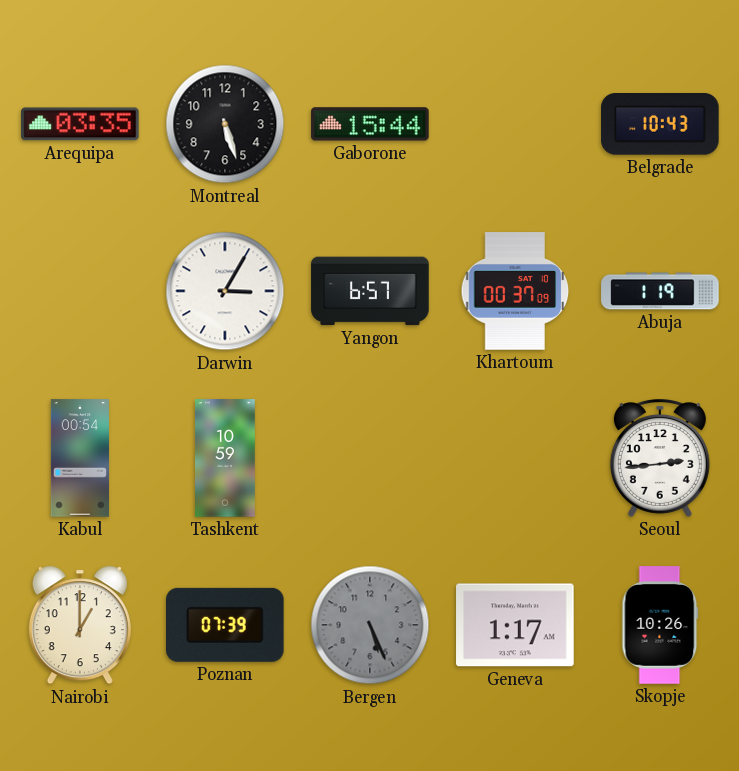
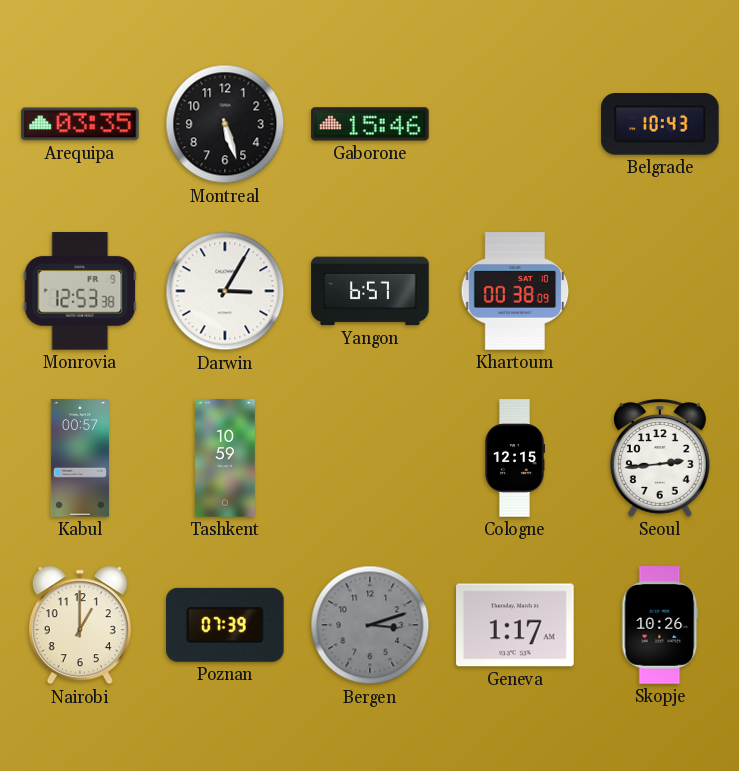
Gaborone: 15:44 -> 15:46 (370, 124)
Monrovia: none -> 12:53 (80, 291)
Khartoum: 00:37 -> 00:38 (515, 291)
Abuja: 1:19 -> none (660, 291)
Kabul: 00:54 -> 00:57 (80, 458)
Cologne: none -> 12:15 (514, 458)
Bergen: 5:26 -> 3:12 (370, 625)
